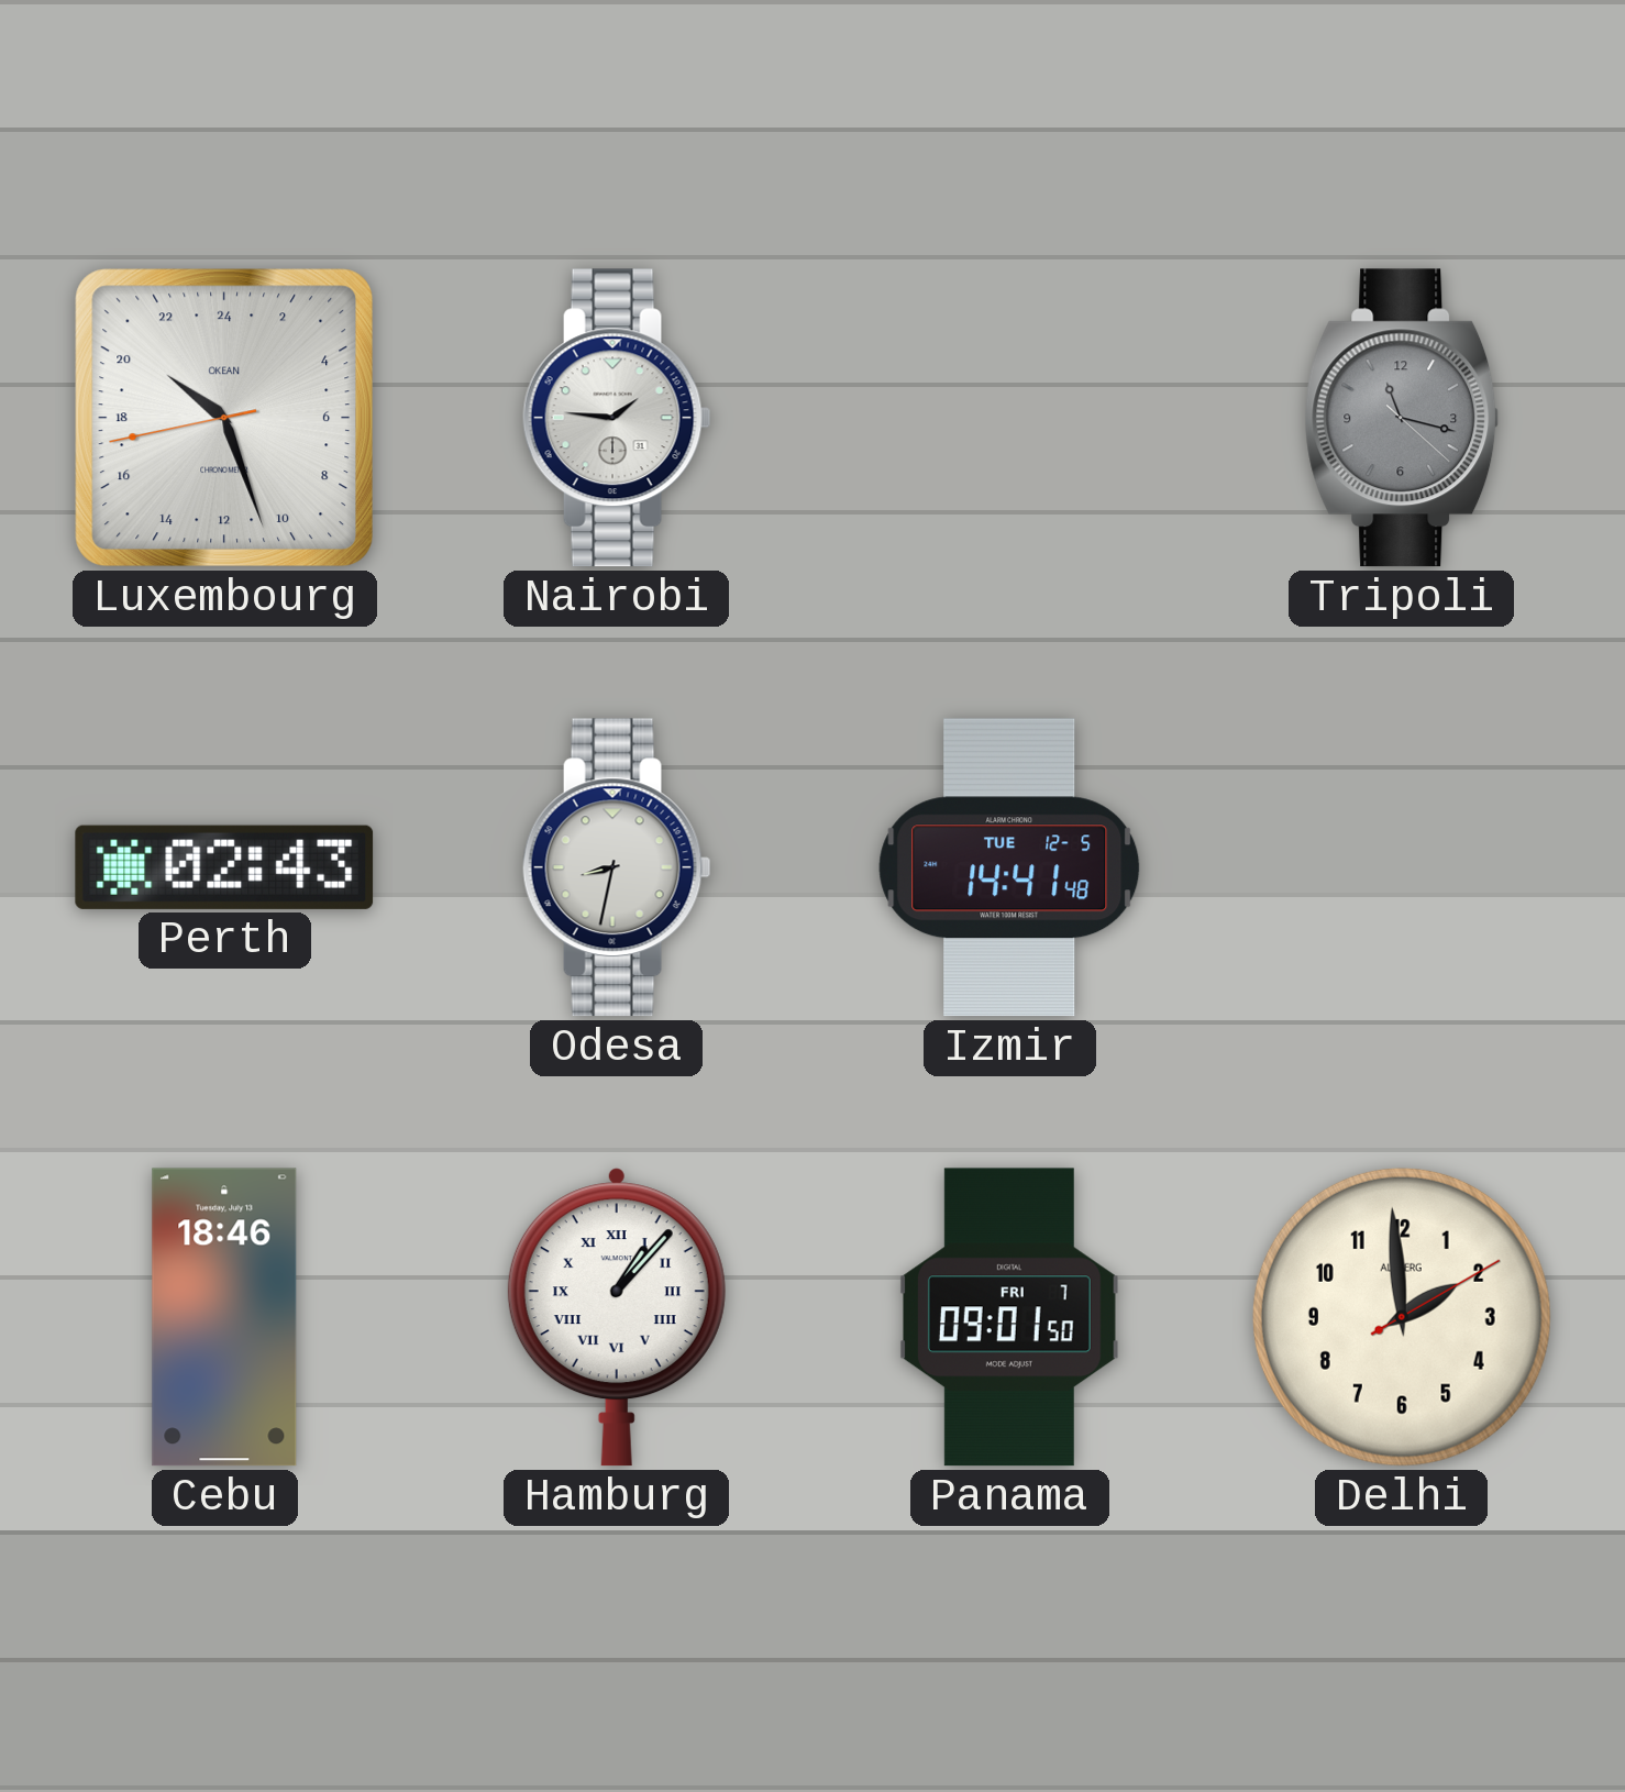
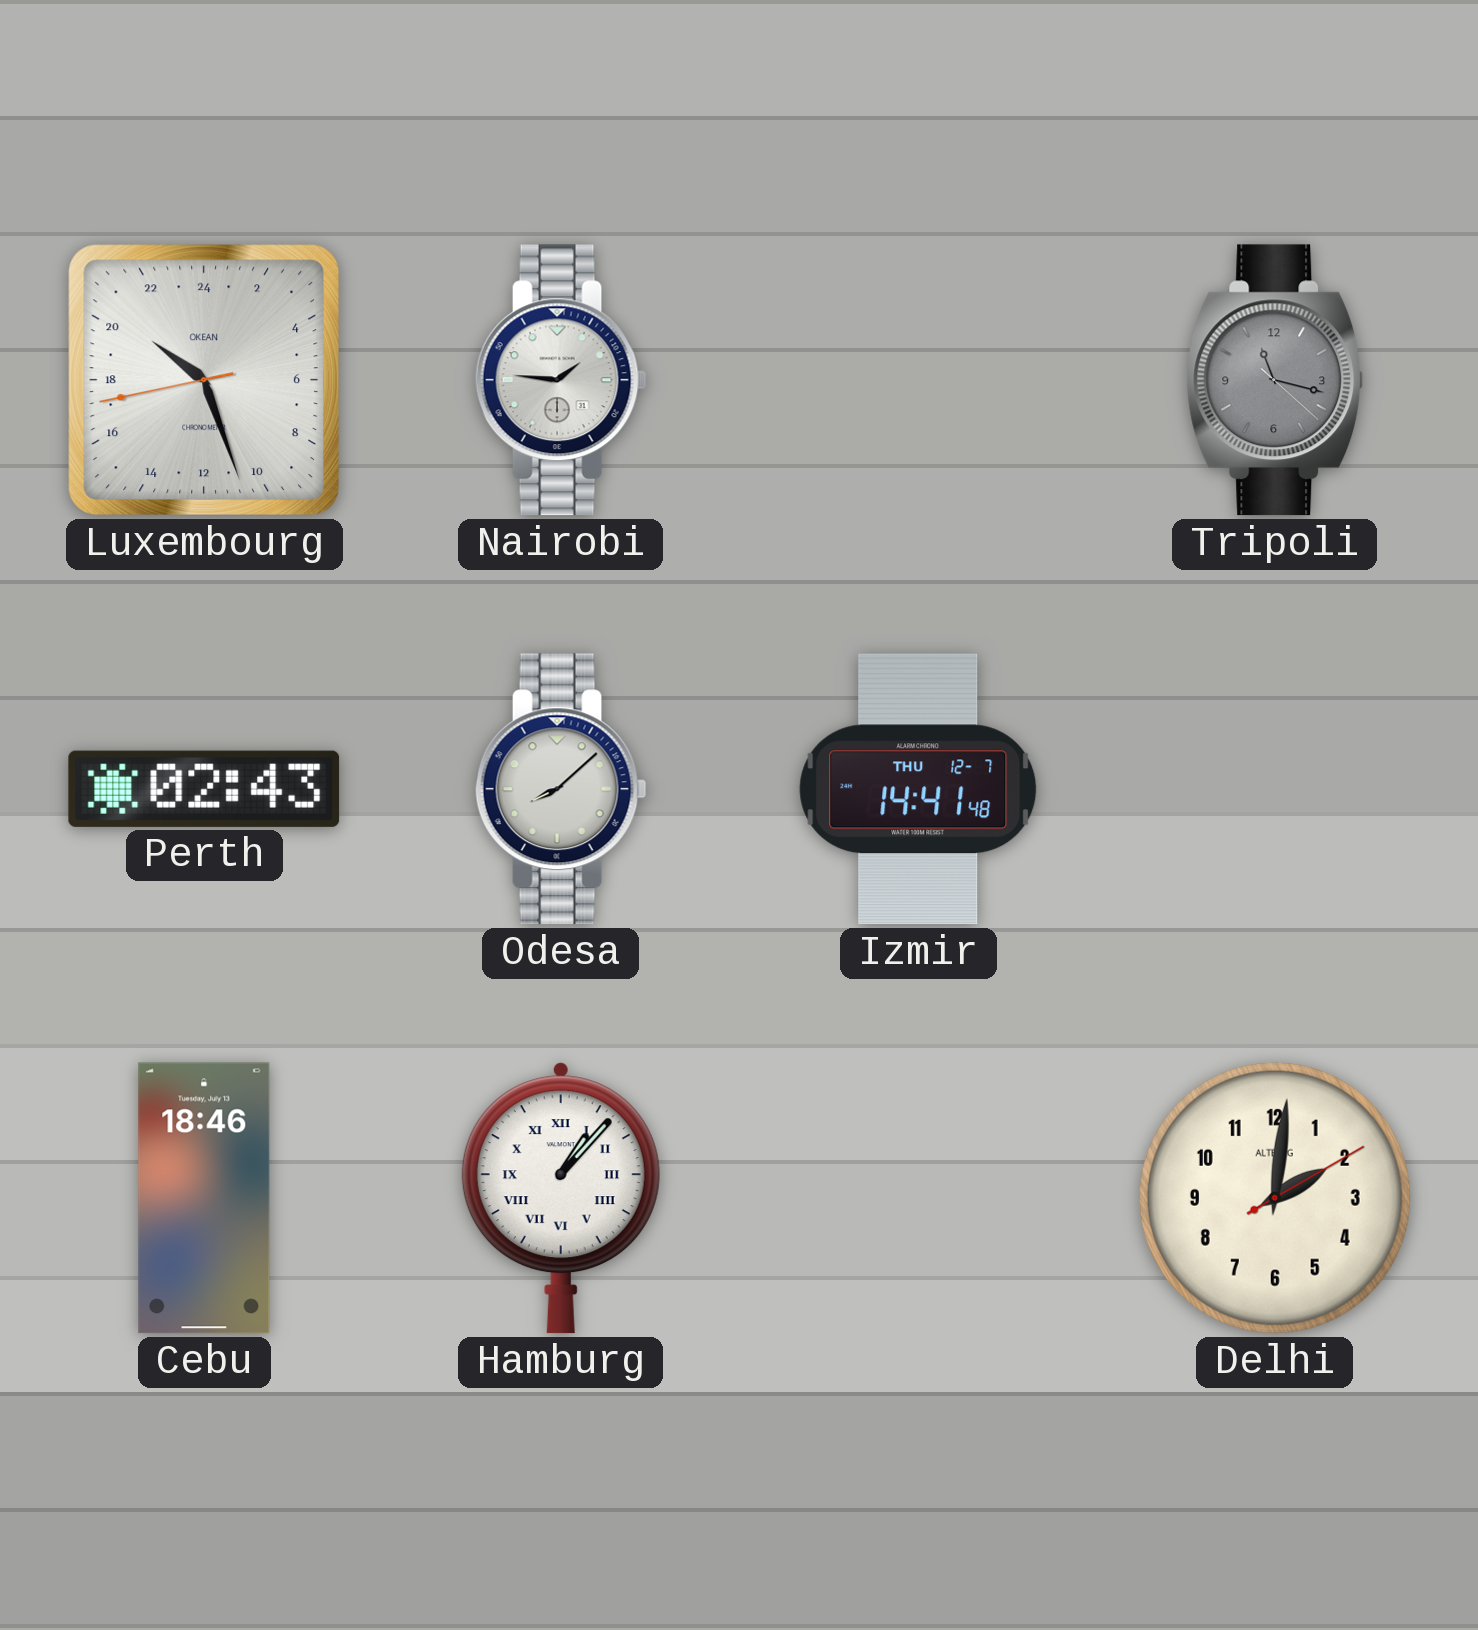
Odesa: 8:32 -> 8:08 (561, 789)
Izmir date: TUE 12-5 -> THU 12-7 (918, 789)
Panama: 09:01 -> none (1009, 1317)
Delhi: 1:59 -> 2:01 (1275, 1198)
